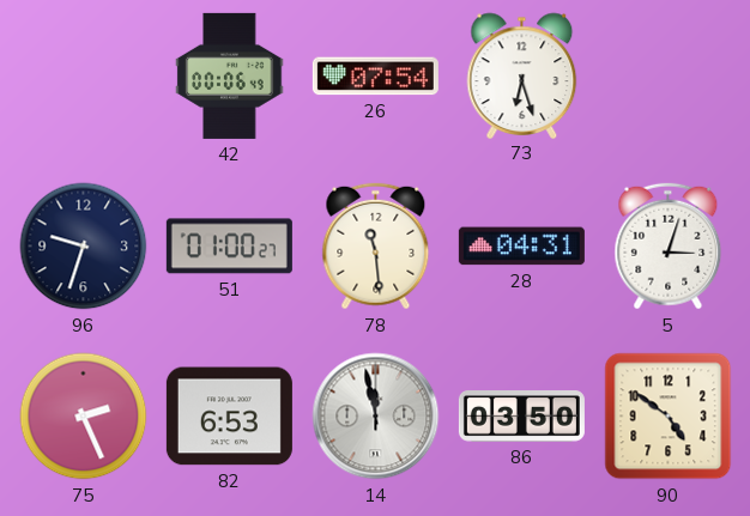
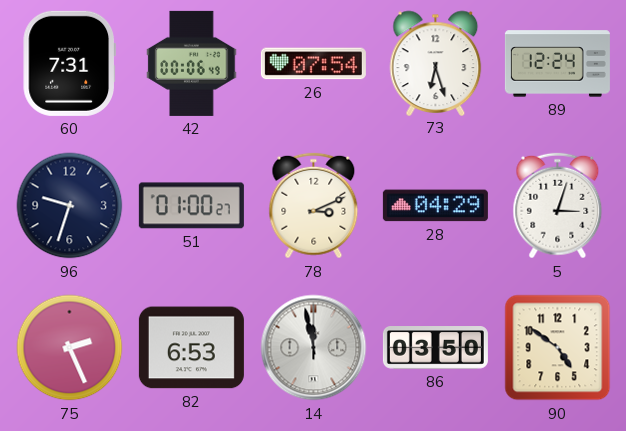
60: none -> 7:31 (69, 63)
89: none -> 12:24 (557, 64)
78: 11:29 -> 3:11 (314, 206)
28: 04:31 -> 04:29 (435, 206)
